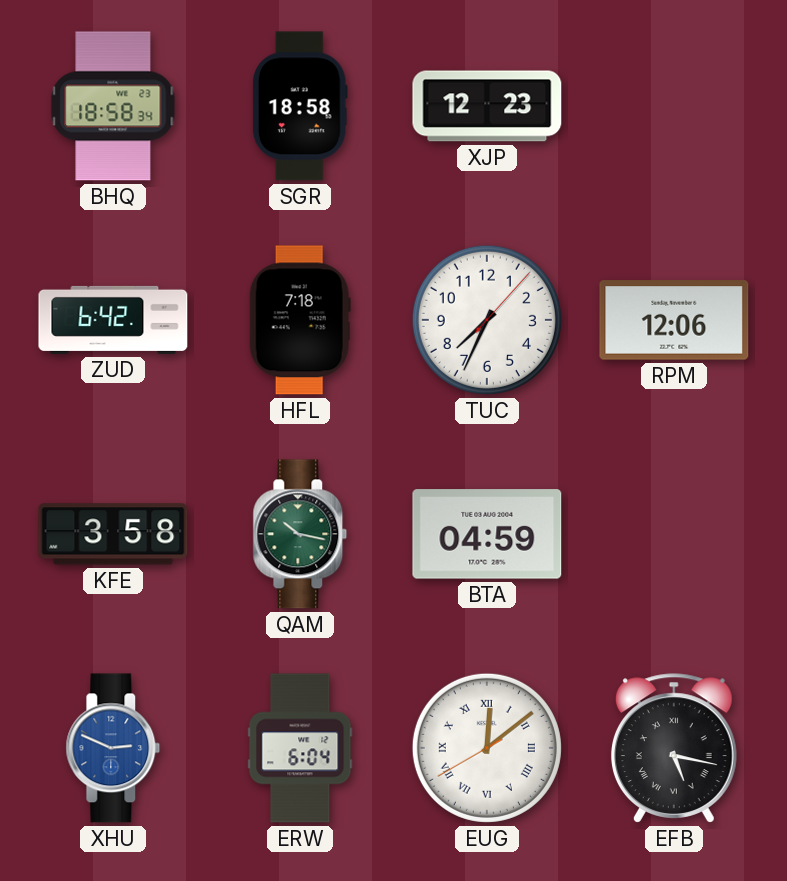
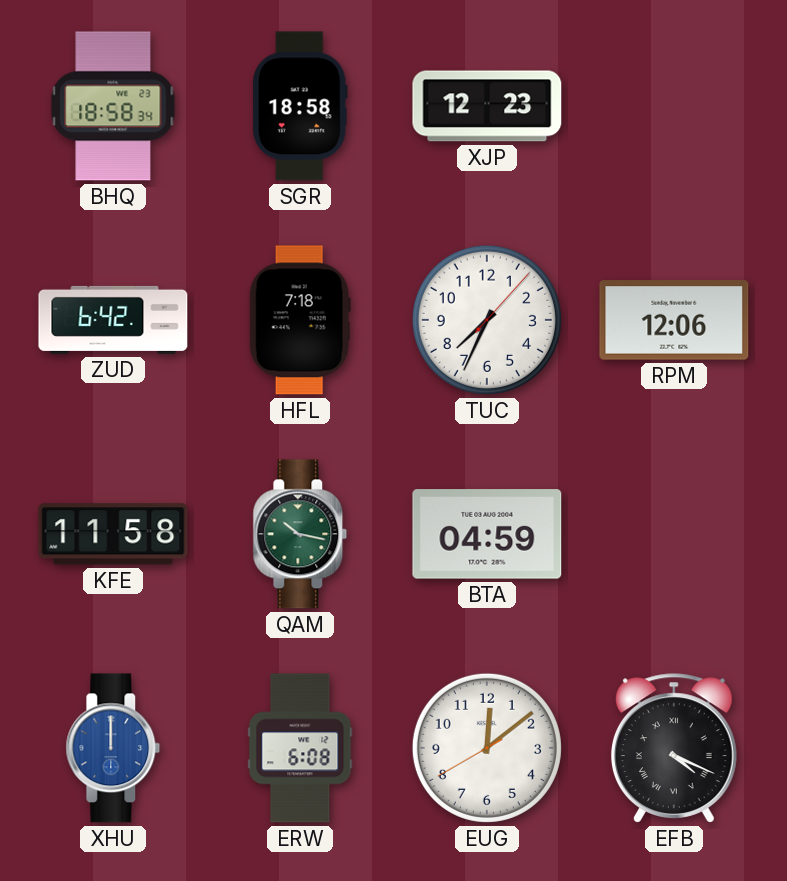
KFE: 3:58 -> 11:58 (113, 534)
XHU: 2:49 -> 12:00 (113, 748)
ERW: 6:04 -> 6:08 (300, 748)
EUG numerals: Roman -> Arabic (487, 748)
EFB: 5:17 -> 4:19 (674, 748)
